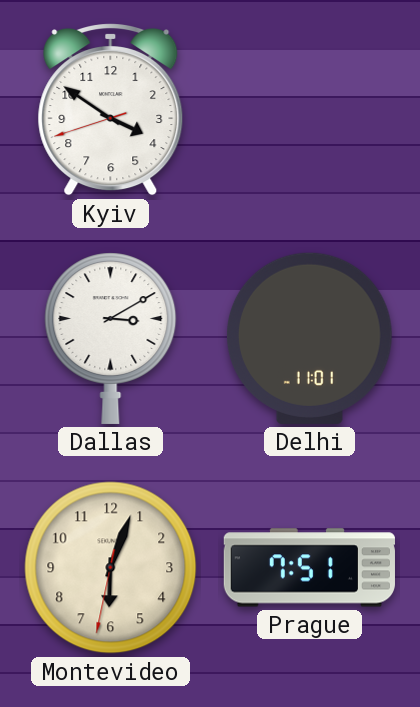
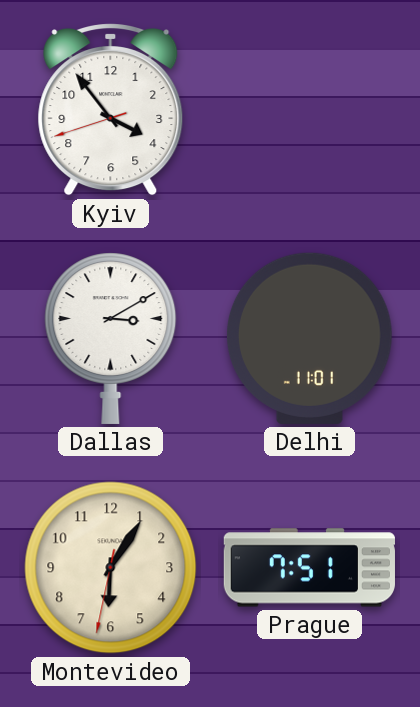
Kyiv: 3:50 -> 3:53 (111, 110)
Montevideo: 6:03 -> 6:05 (111, 568)
